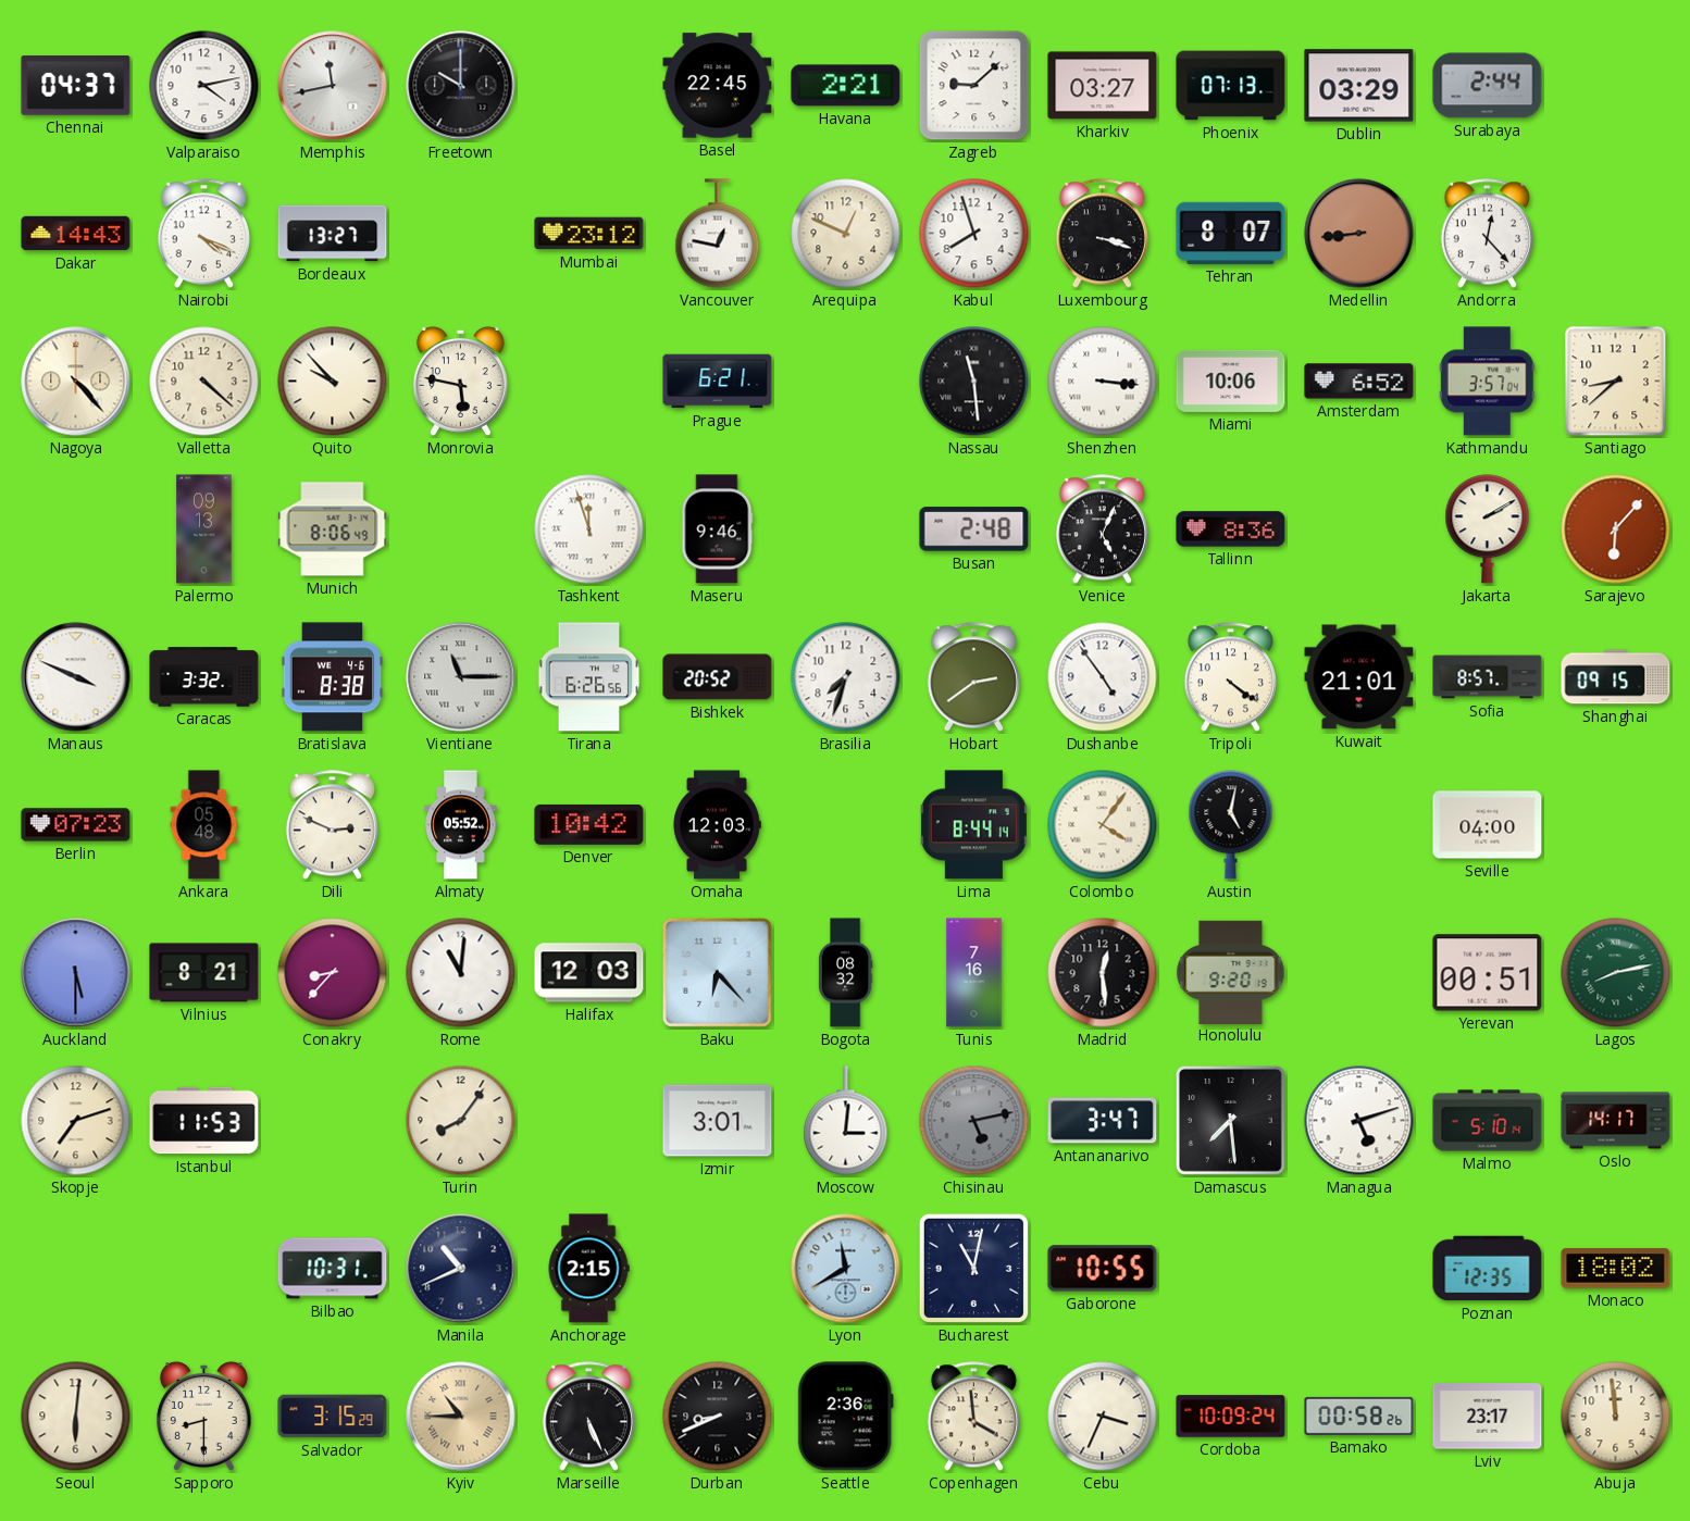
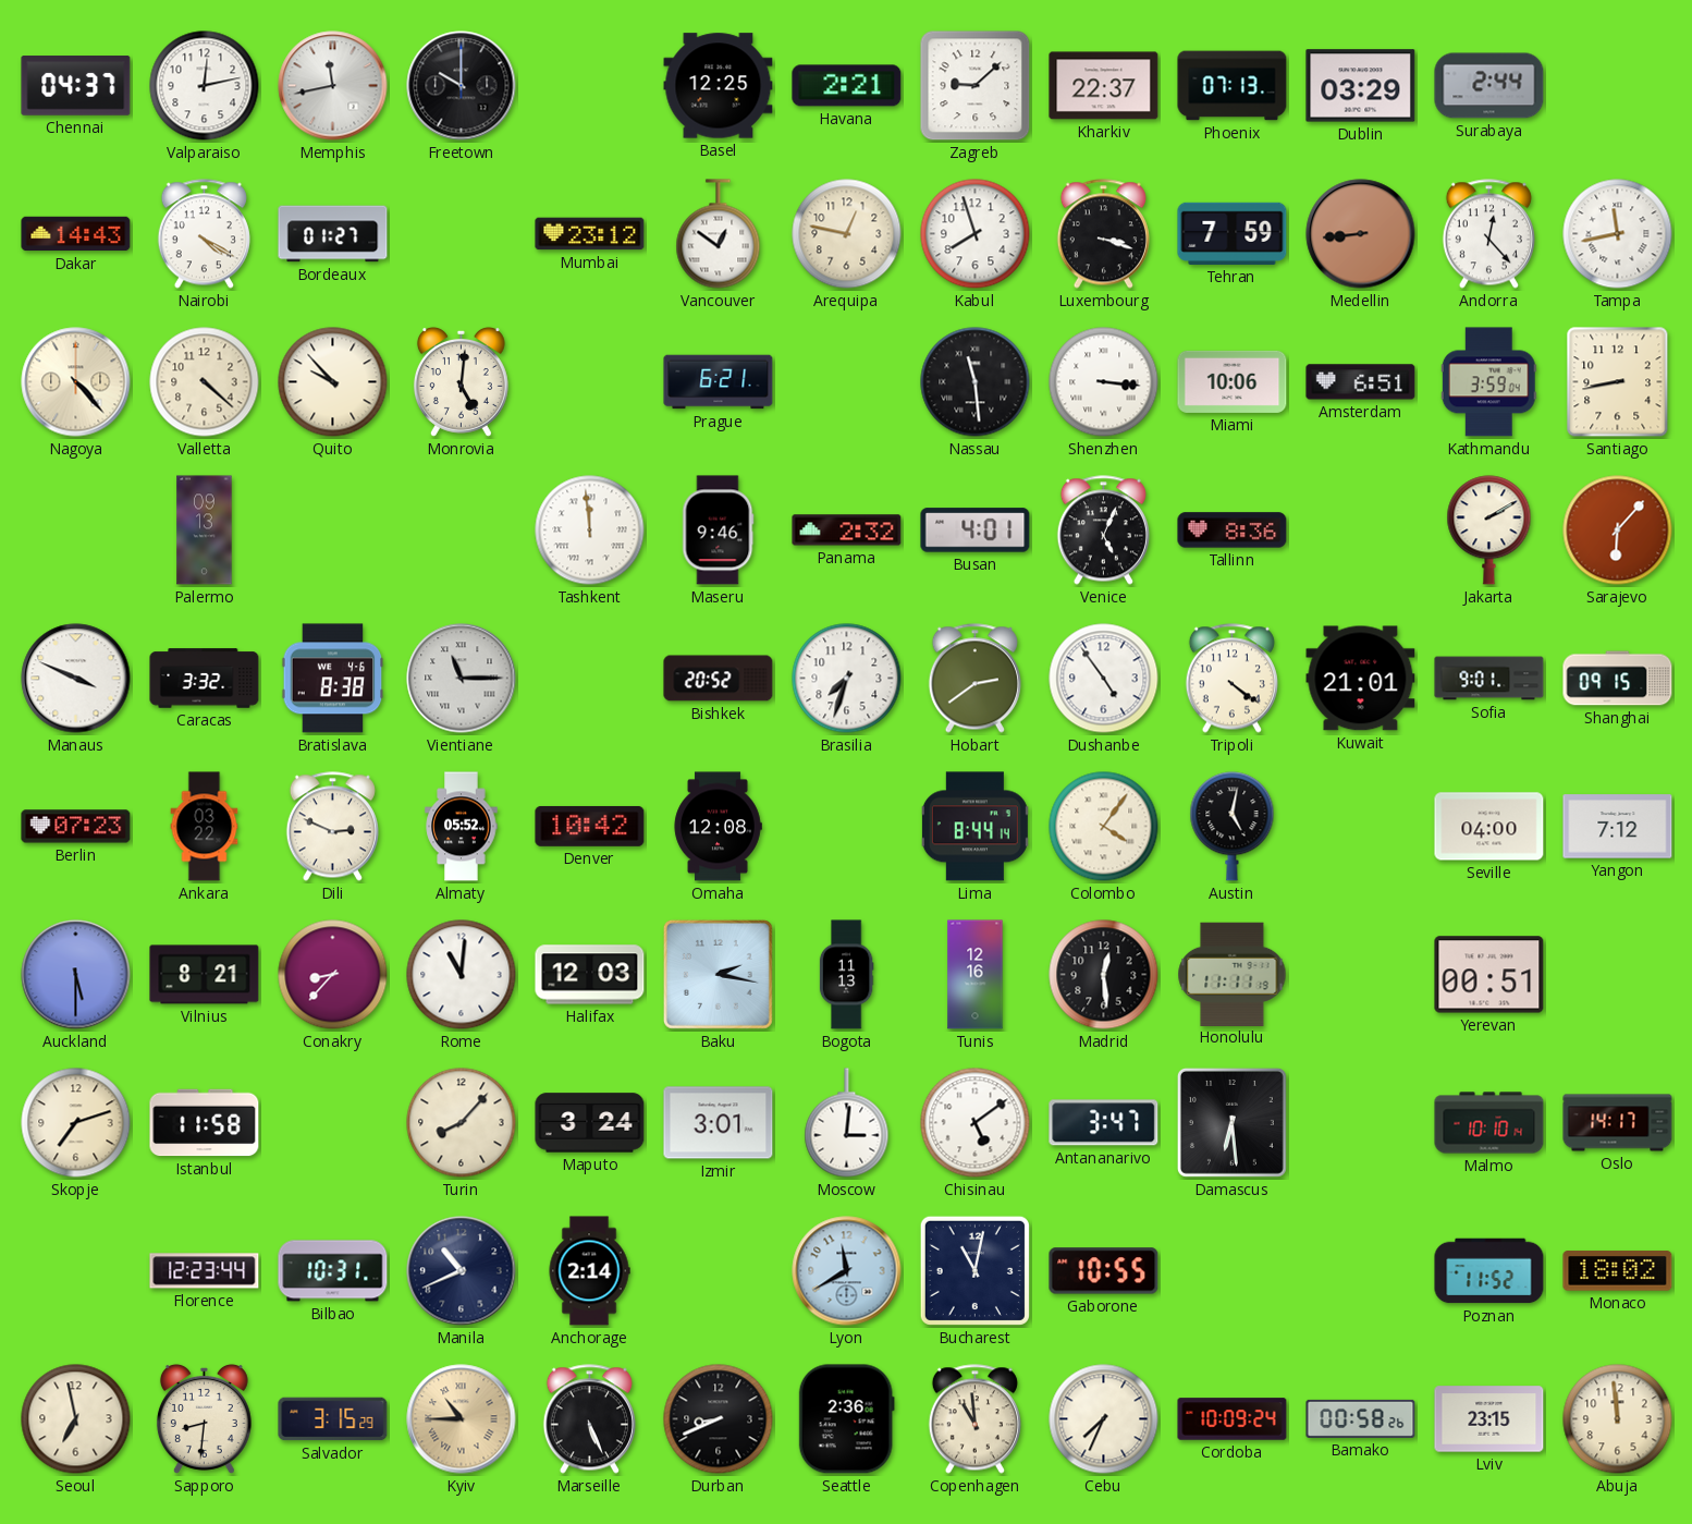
Valparaiso: 4:13 -> 12:13 (205, 86)
Basel: 22:45 -> 12:25 (719, 86)
Kharkiv: 03:27 -> 22:37 (1104, 86)
Nairobi: 4:19 -> 4:20 (204, 234)
Bordeaux: 13:27 -> 01:27 (333, 234)
Vancouver: 12:47 -> 12:51 (719, 234)
Arequipa: 12:49 -> 12:47 (847, 234)
Tehran: 8:07 -> 7:59 (1233, 233)
Tampa: none -> 11:43 (1618, 234)
Monrovia: 5:47 -> 5:01 (461, 381)
Amsterdam: 6:52 -> 6:51 (1361, 382)
Kathmandu: 3:57 -> 3:59 (1488, 382)
Santiago: 8:38 -> 8:43 (1618, 382)
Munich: 8:06 -> none (333, 529)
Tashkent: 11:57 -> 11:59 (590, 531)
Panama: none -> 2:32 (847, 531)
Busan: 2:48 -> 4:01 (976, 531)
Tirana: 6:26 -> none (589, 677)
Sofia: 8:57 -> 9:01 (1489, 679)
Ankara: 05:48 -> 03:22 (205, 827)
Omaha: 12:03 -> 12:08 (718, 827)
Yangon: none -> 7:12 (1618, 827)
Baku: 6:23 -> 2:17 (718, 974)
Bogota: 08:32 -> 11:13 (846, 975)
Tunis: 7:16 -> 12:16 (976, 975)
Honolulu: 9:20 -> 11:11 (1233, 974)
Lagos: 8:13 -> none (1616, 973)
Istanbul: 11:53 -> 11:58 (205, 1123)
Turin: 8:06 -> 8:07 (462, 1123)
Maputo: none -> 3:24 (590, 1123)
Chisinau: 5:13 -> 5:09 (976, 1123)
Chisinau dial: grey -> white (976, 1123)
Damascus: 7:29 -> 6:29 (1231, 1122)
Managua: 5:12 -> none (1359, 1121)
Malmo: 5:10 -> 10:10 (1489, 1123)
Florence: none -> 12:23 (205, 1271)
Anchorage: 2:15 -> 2:14 (589, 1271)
Poznan: 12:35 -> 11:52 (1489, 1271)
Seoul: 6:01 -> 6:58 (76, 1419)
Sapporo: 8:30 -> 8:31 (204, 1418)
Copenhagen: 3:59 -> 10:59 (974, 1419)
Cebu: 3:34 -> 7:34 (1104, 1419)
Lviv: 23:17 -> 23:15 (1489, 1419)
